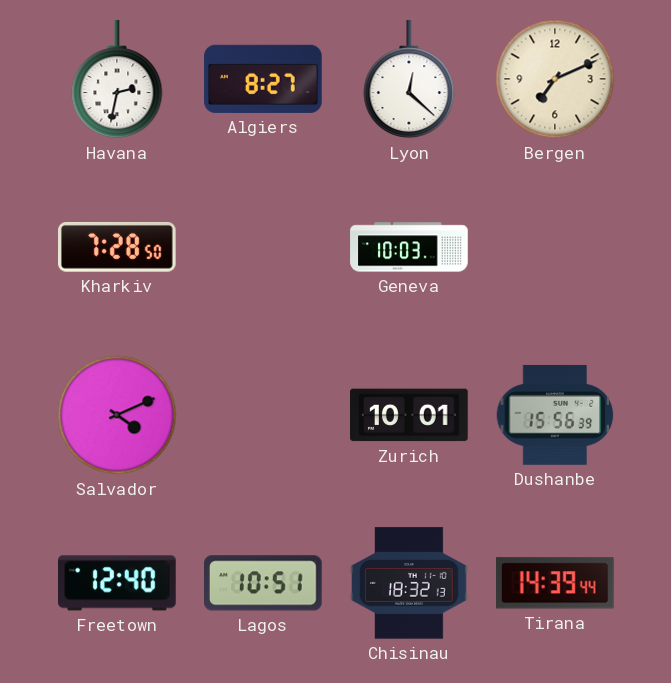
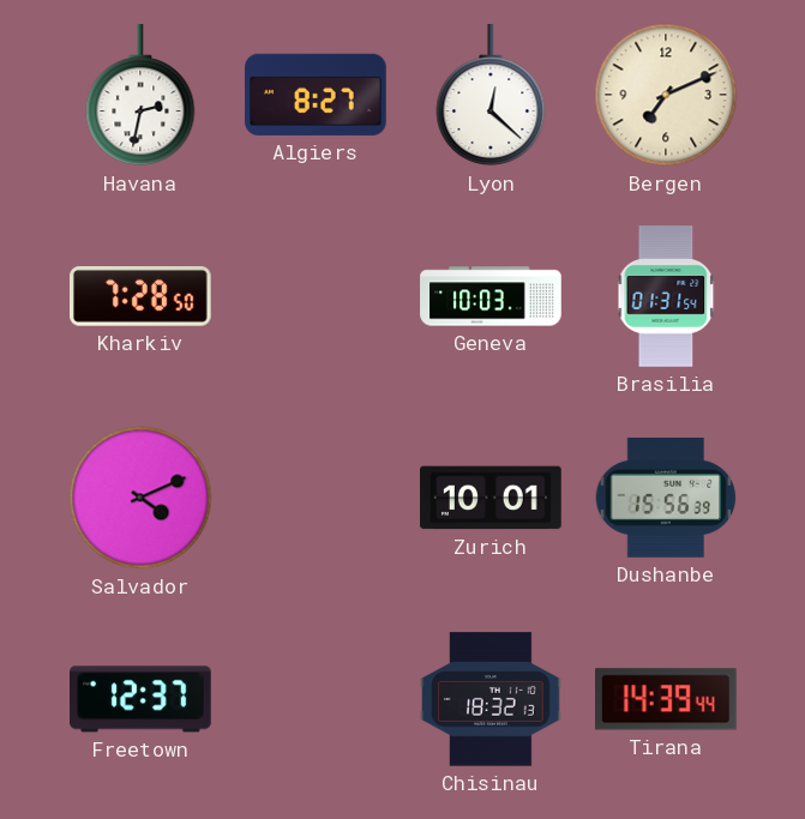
Brasilia: none -> 01:31 (666, 296)
Freetown: 12:40 -> 12:37 (140, 699)
Lagos: 10:51 -> none (264, 583)
